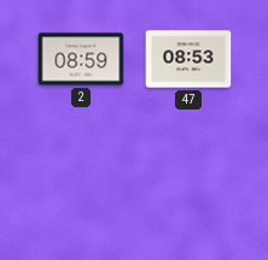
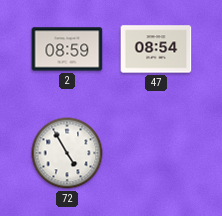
47: 08:53 -> 08:54 (156, 49)
72: none -> 4:55 (67, 153)
